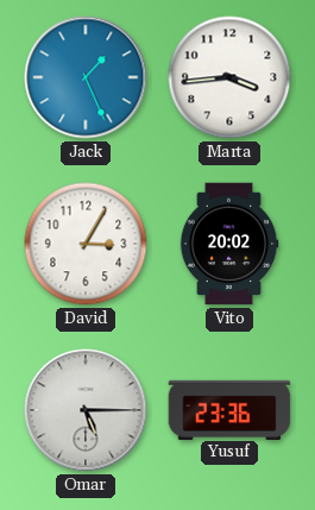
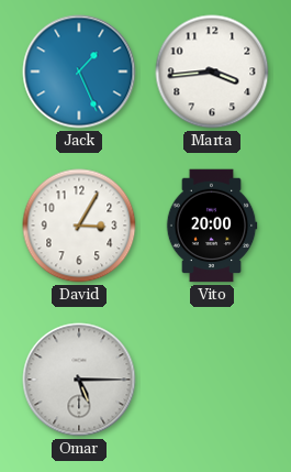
Vito: 20:02 -> 20:00 (212, 226)
Yusuf: 23:36 -> none (229, 409)
